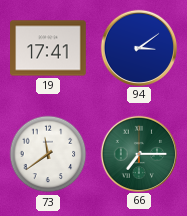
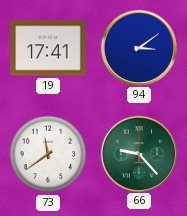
66: 7:15 -> 9:23 (138, 153)
